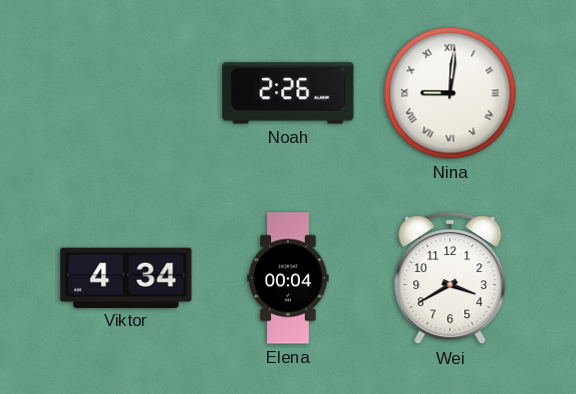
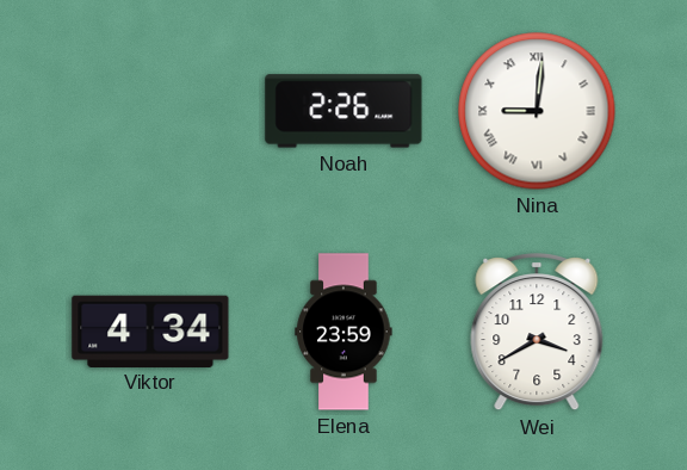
Elena: 00:04 -> 23:59 (343, 332)
